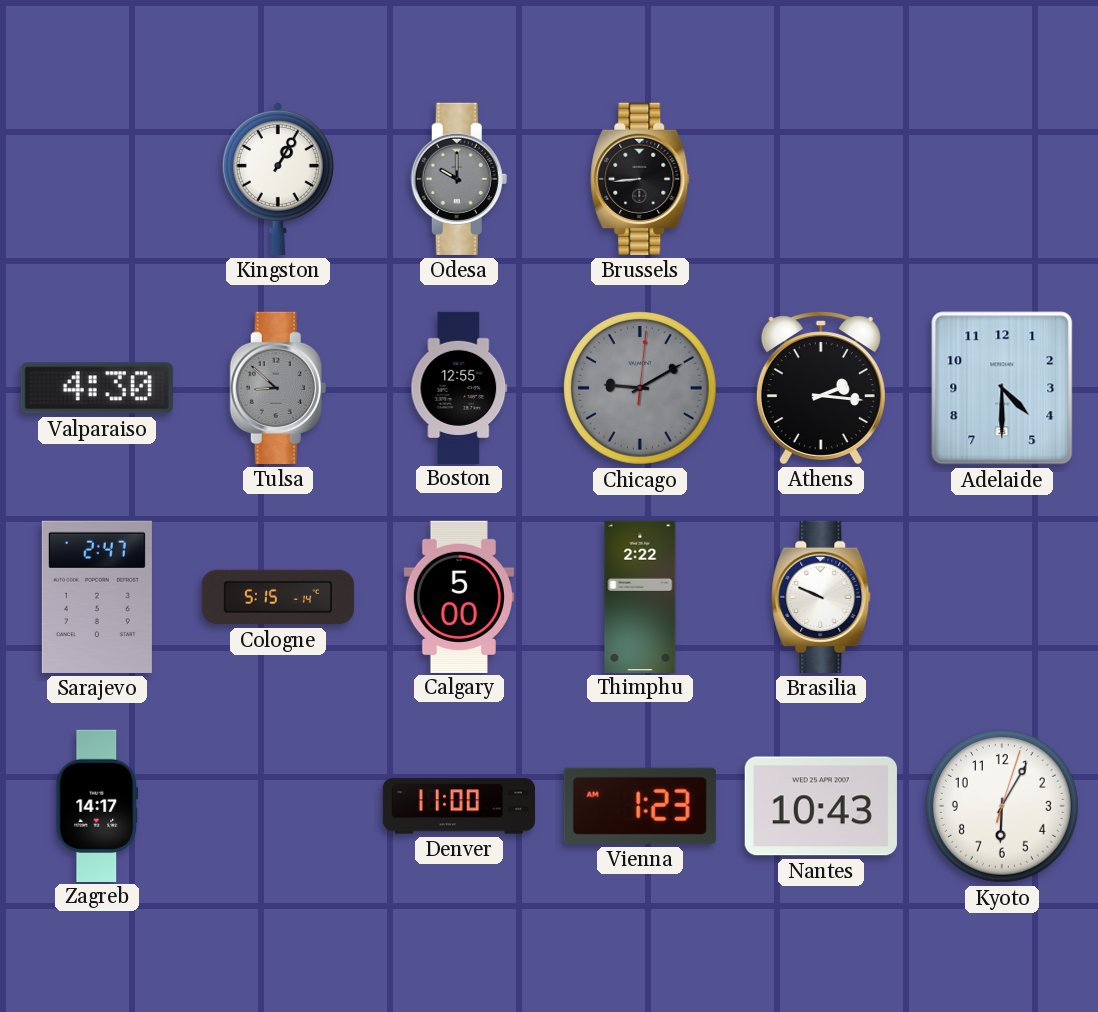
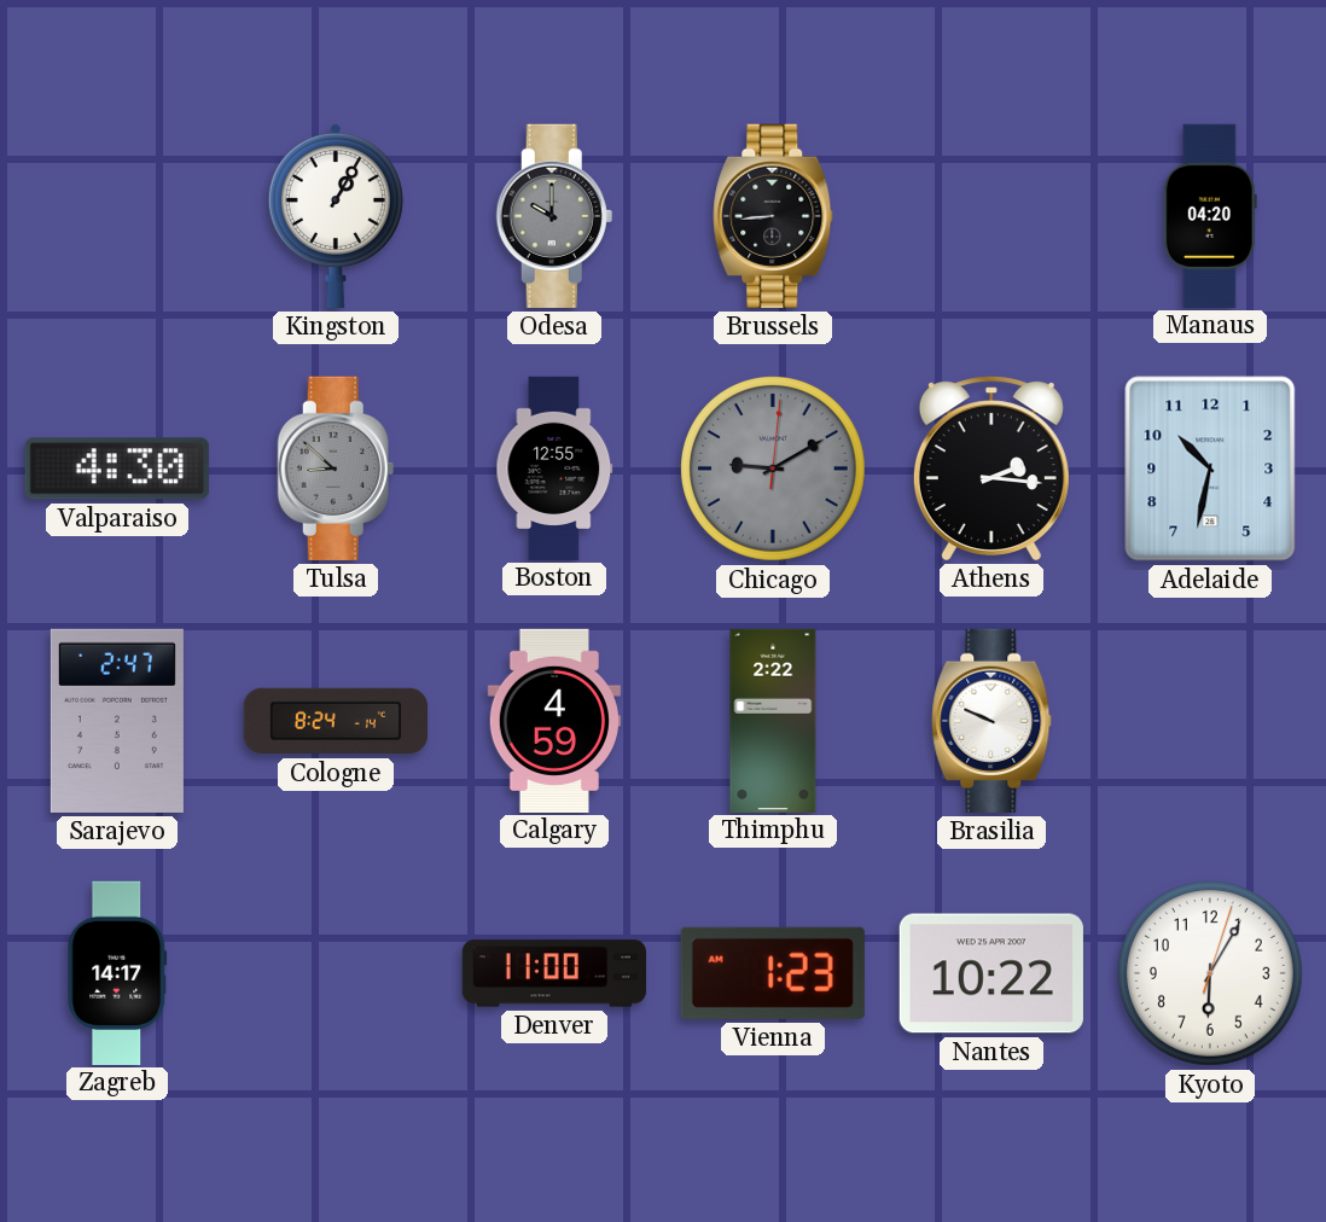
Manaus: none -> 04:20 (1210, 215)
Adelaide: 4:30 -> 10:32 (1210, 469)
Cologne: 5:15 -> 8:24 (335, 721)
Calgary: 5:00 -> 4:59 (554, 720)
Nantes: 10:43 -> 10:22 (991, 973)
